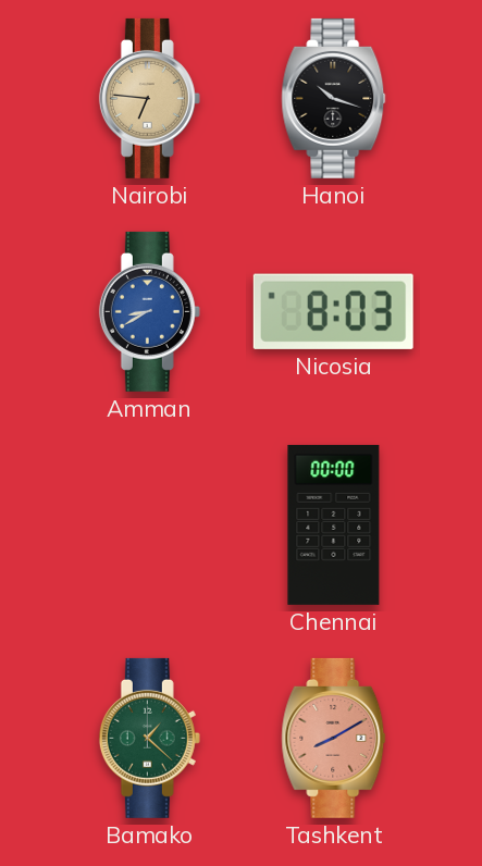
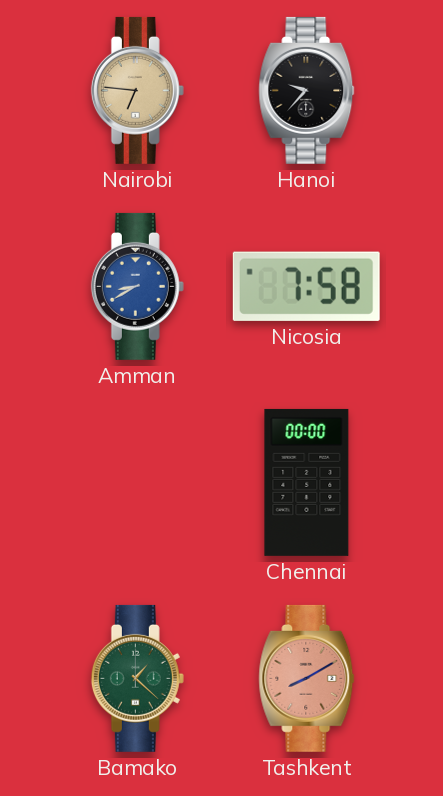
Hanoi: 10:18 -> 9:37 (307, 90)
Nicosia: 8:03 -> 7:58 (306, 286)
